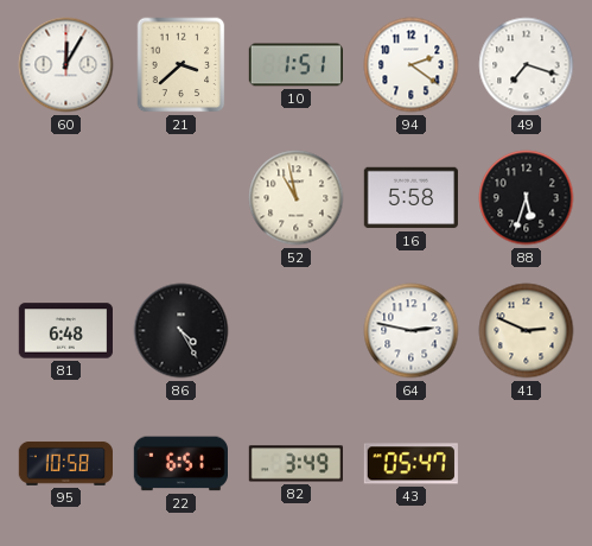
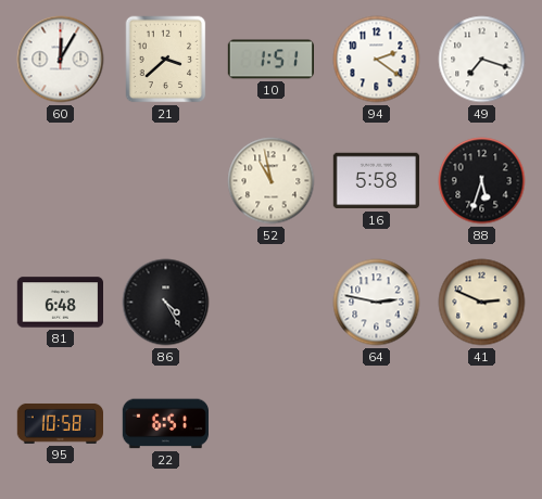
82: 3:49 -> none (295, 464)
43: 05:47 -> none (410, 464)
